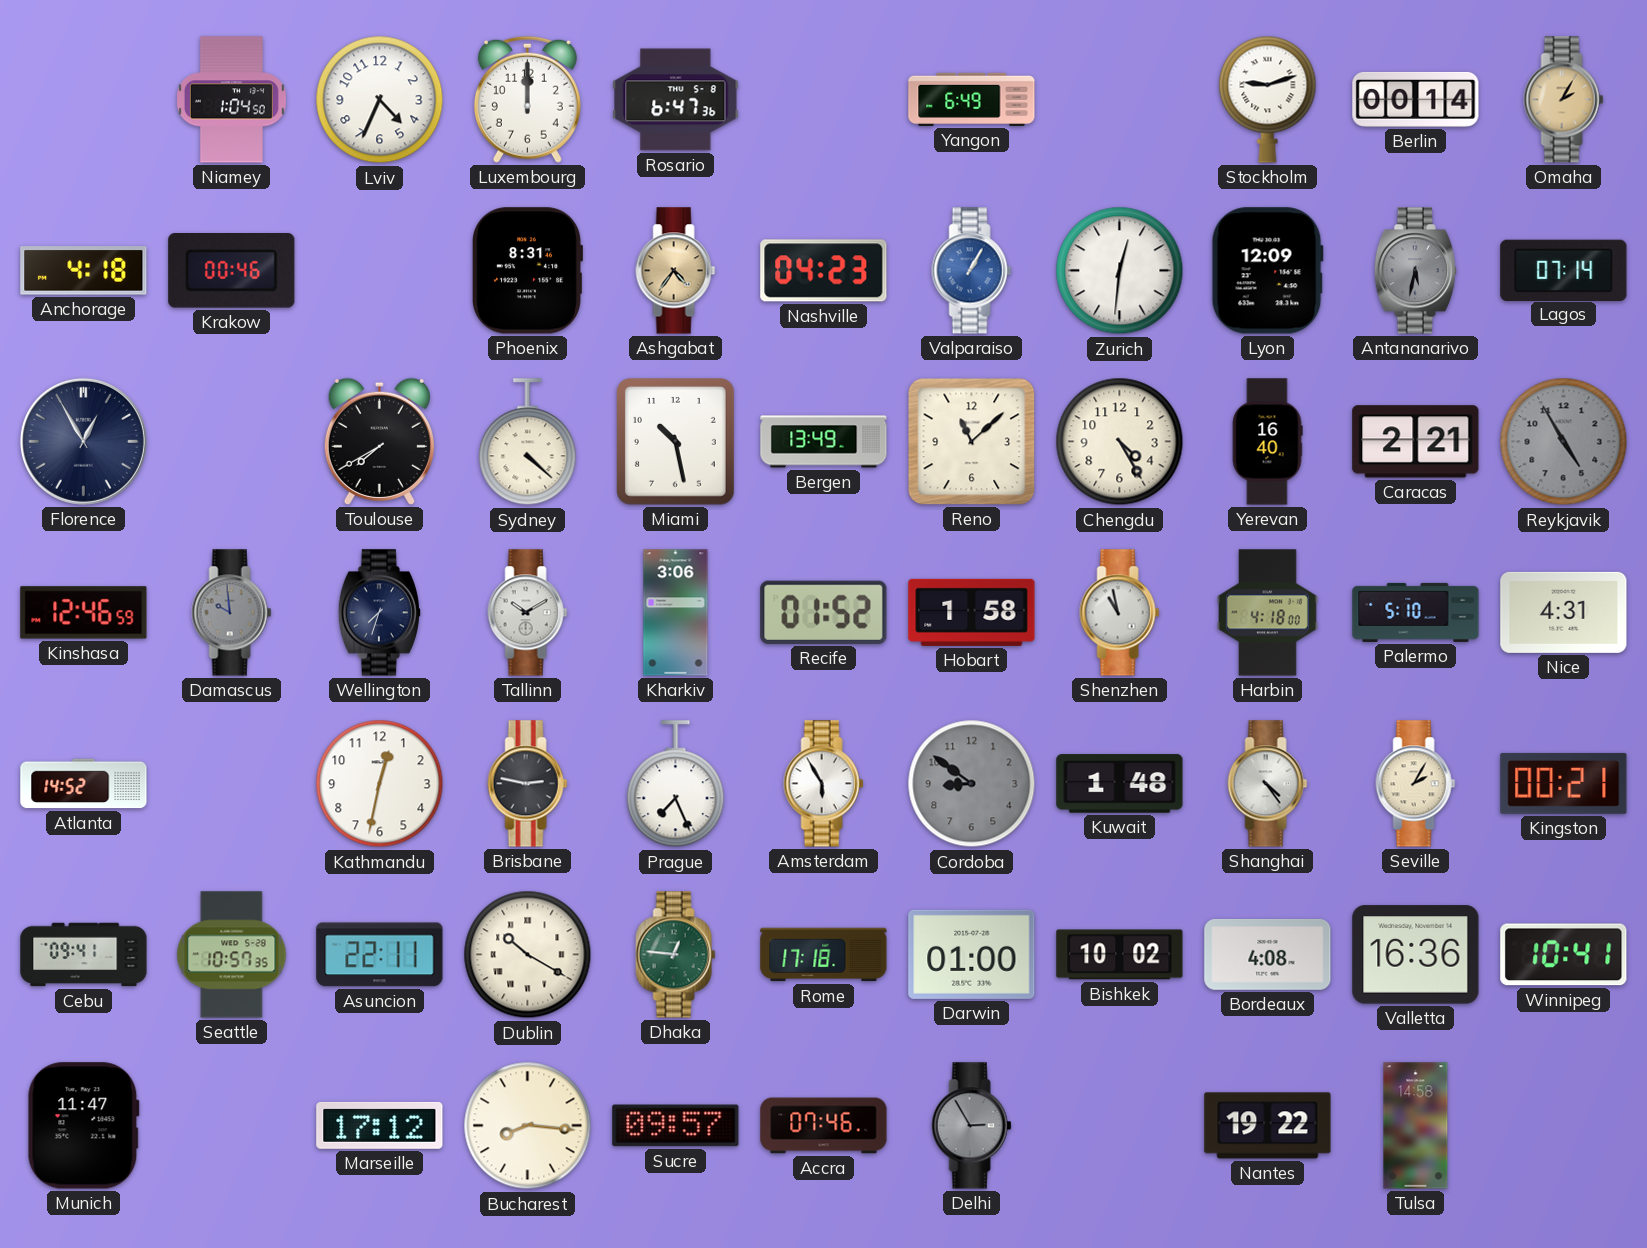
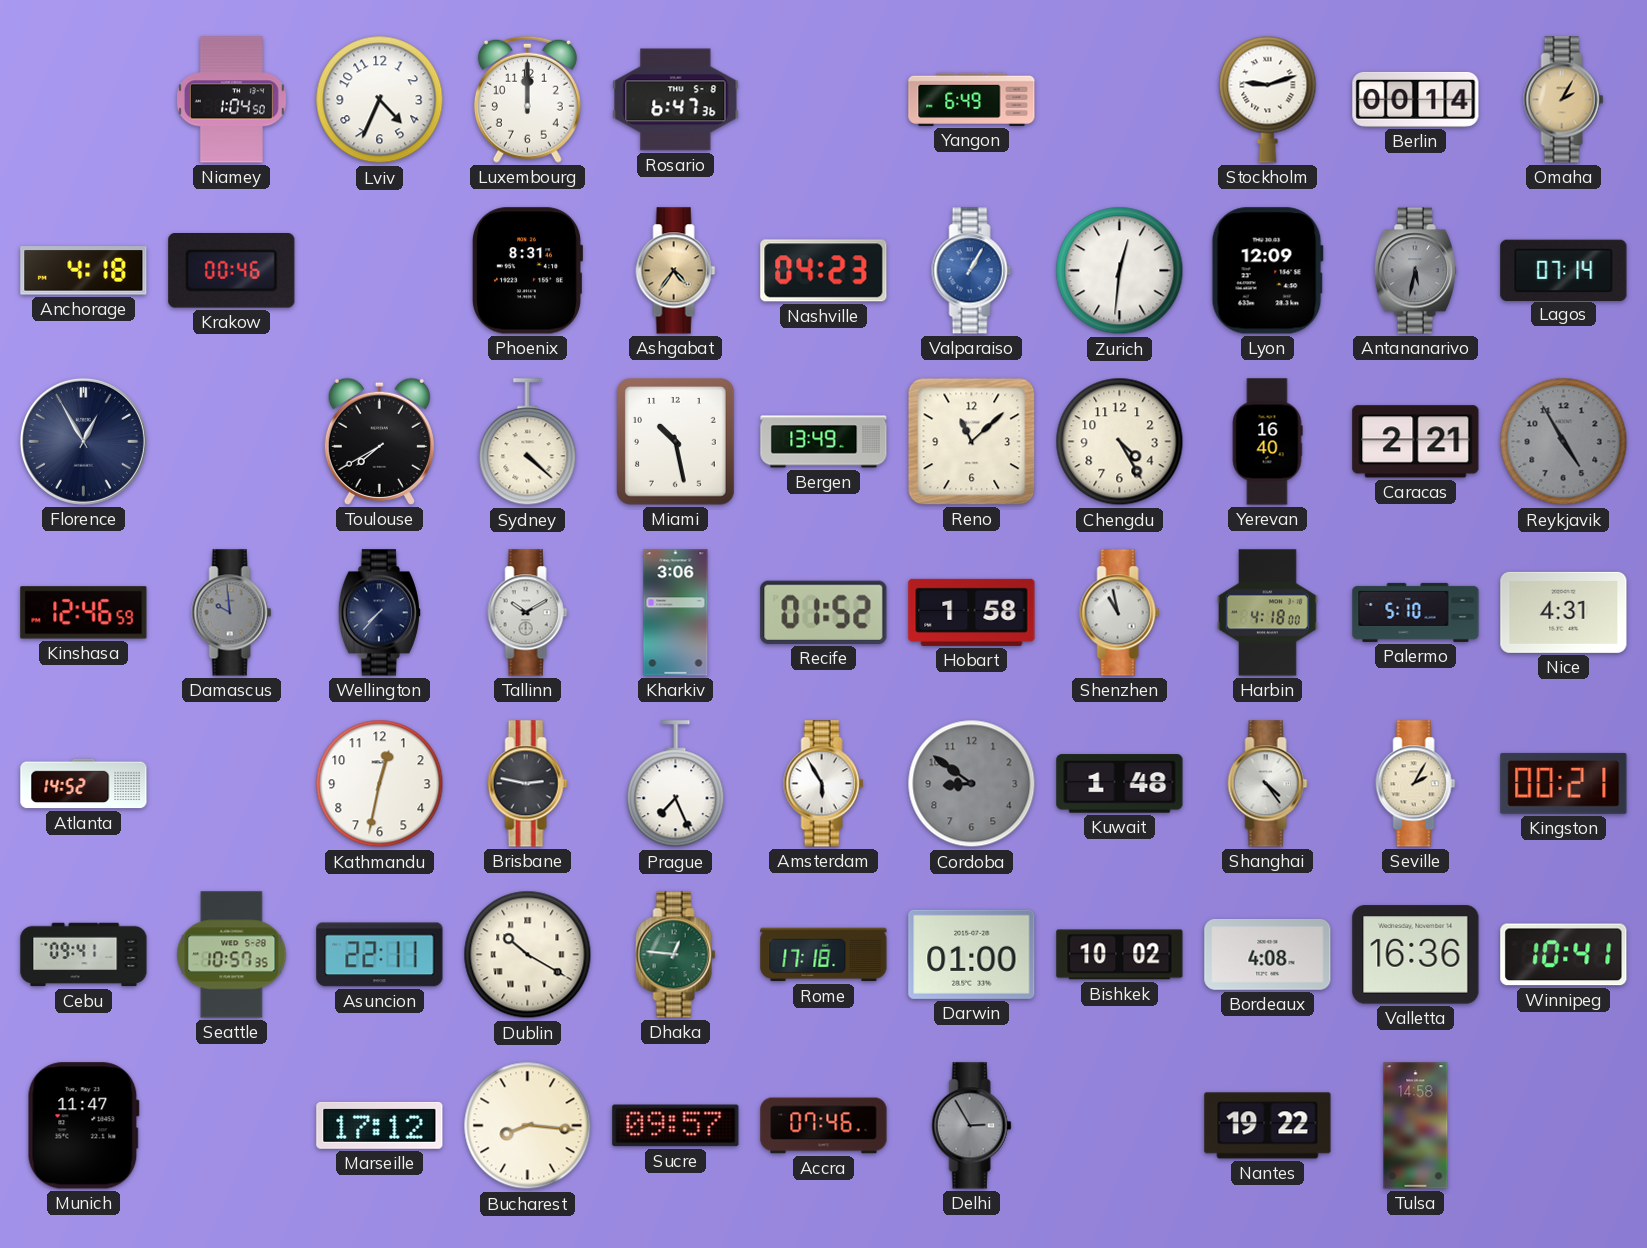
Wellington: 7:33 -> 7:37 (379, 613)
